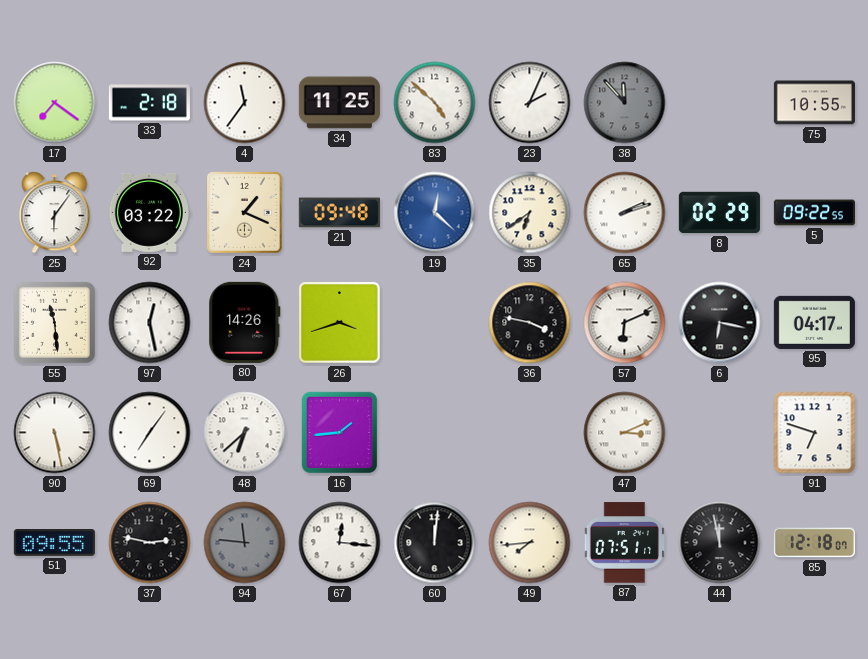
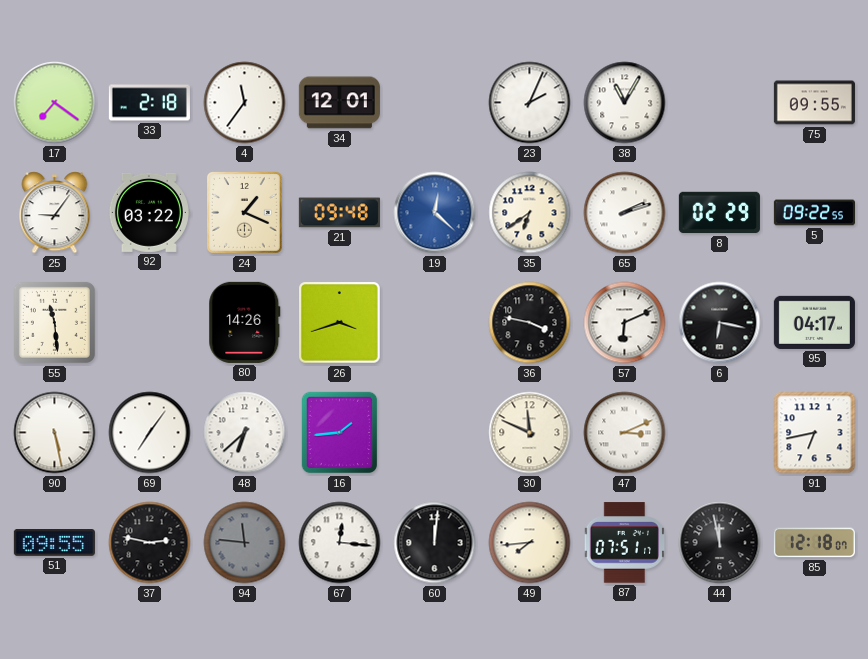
34: 11:25 -> 12:01 (339, 103)
83: 4:52 -> none (435, 103)
38: 11:53 -> 11:05 (625, 103)
38 dial: grey -> white (625, 103)
75: 10:55 -> 09:55 (814, 103)
25: 6:06 -> 9:06 (55, 213)
97: 12:28 -> none (150, 323)
30: none -> 11:49 (530, 433)
91: 6:48 -> 6:43 (815, 433)
